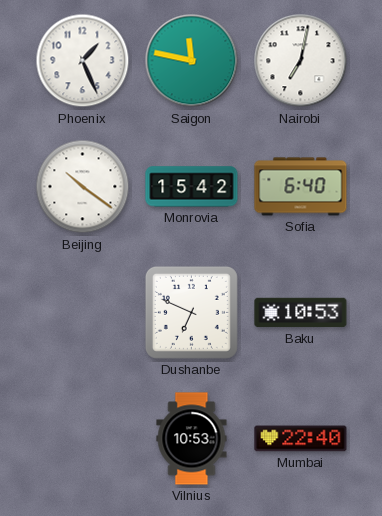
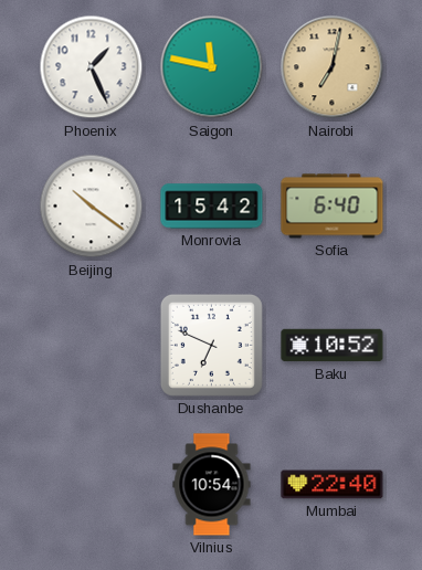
Nairobi dial: white -> champagne (333, 67)
Baku: 10:53 -> 10:52 (333, 346)
Vilnius: 10:53 -> 10:54 (212, 485)
